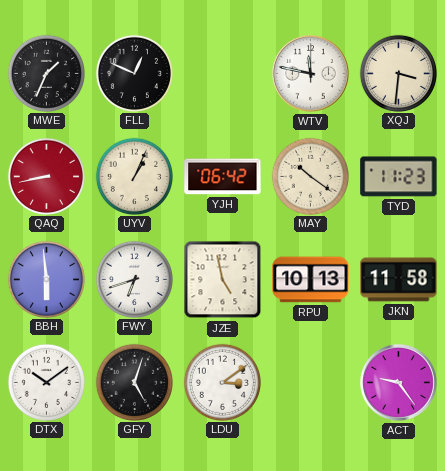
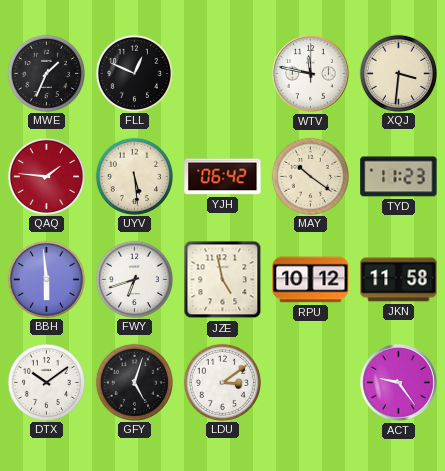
QAQ: 8:43 -> 1:46 (46, 176)
UYV: 1:04 -> 5:29 (134, 176)
RPU: 10:13 -> 10:12 (311, 280)
